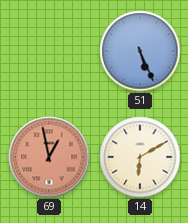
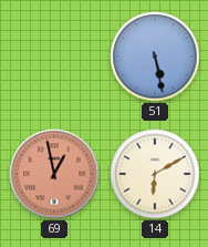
51: 5:26 -> 5:28 (155, 56)
